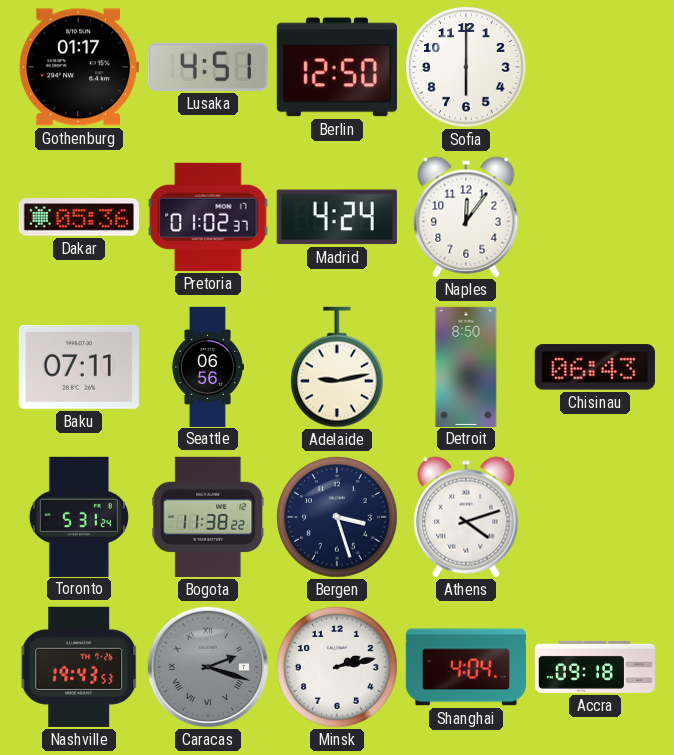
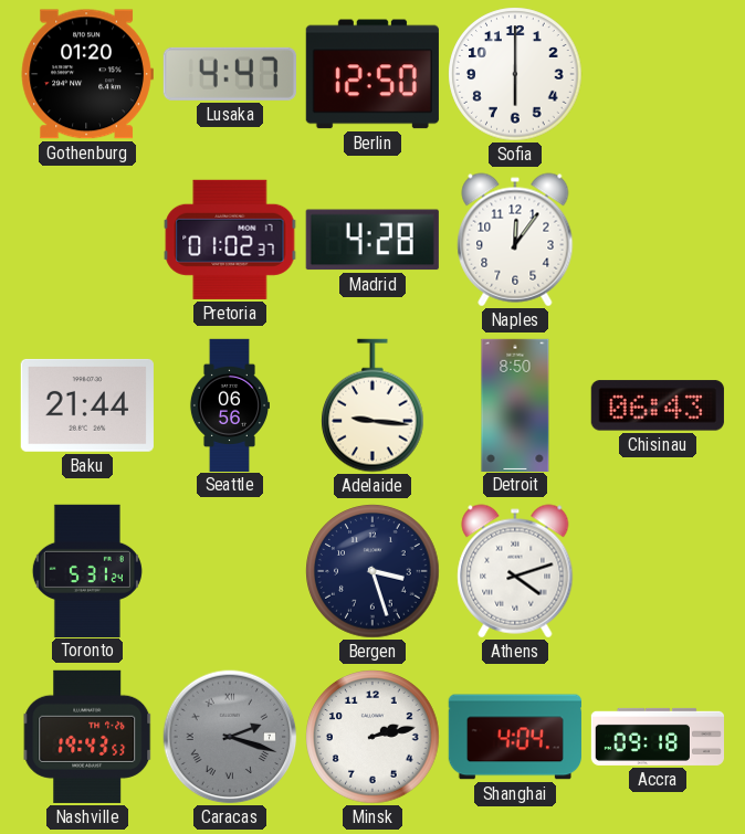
Gothenburg: 01:17 -> 01:20 (87, 74)
Lusaka: 4:51 -> 4:47 (230, 74)
Dakar: 05:36 -> none (79, 217)
Madrid: 4:24 -> 4:28 (372, 240)
Baku: 07:11 -> 21:44 (87, 405)
Adelaide: 9:13 -> 9:16 (374, 405)
Bogota: 11:38 -> none (208, 517)
